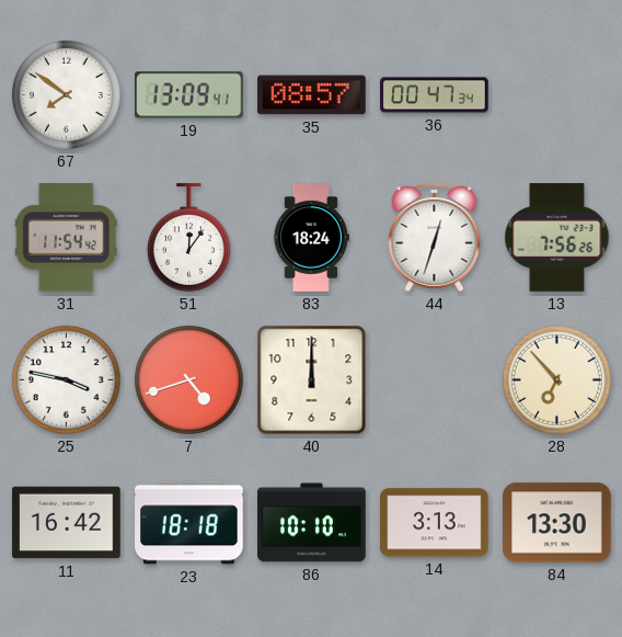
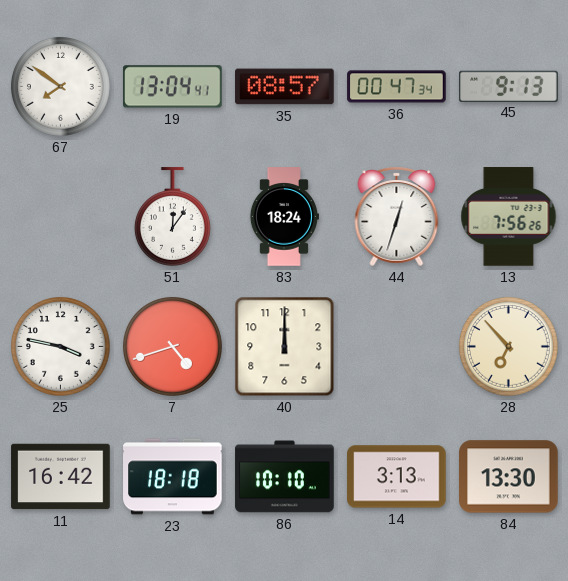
19: 13:09 -> 13:04 (173, 87)
45: none -> 9:13 (509, 86)
31: 11:54 -> none (66, 238)
